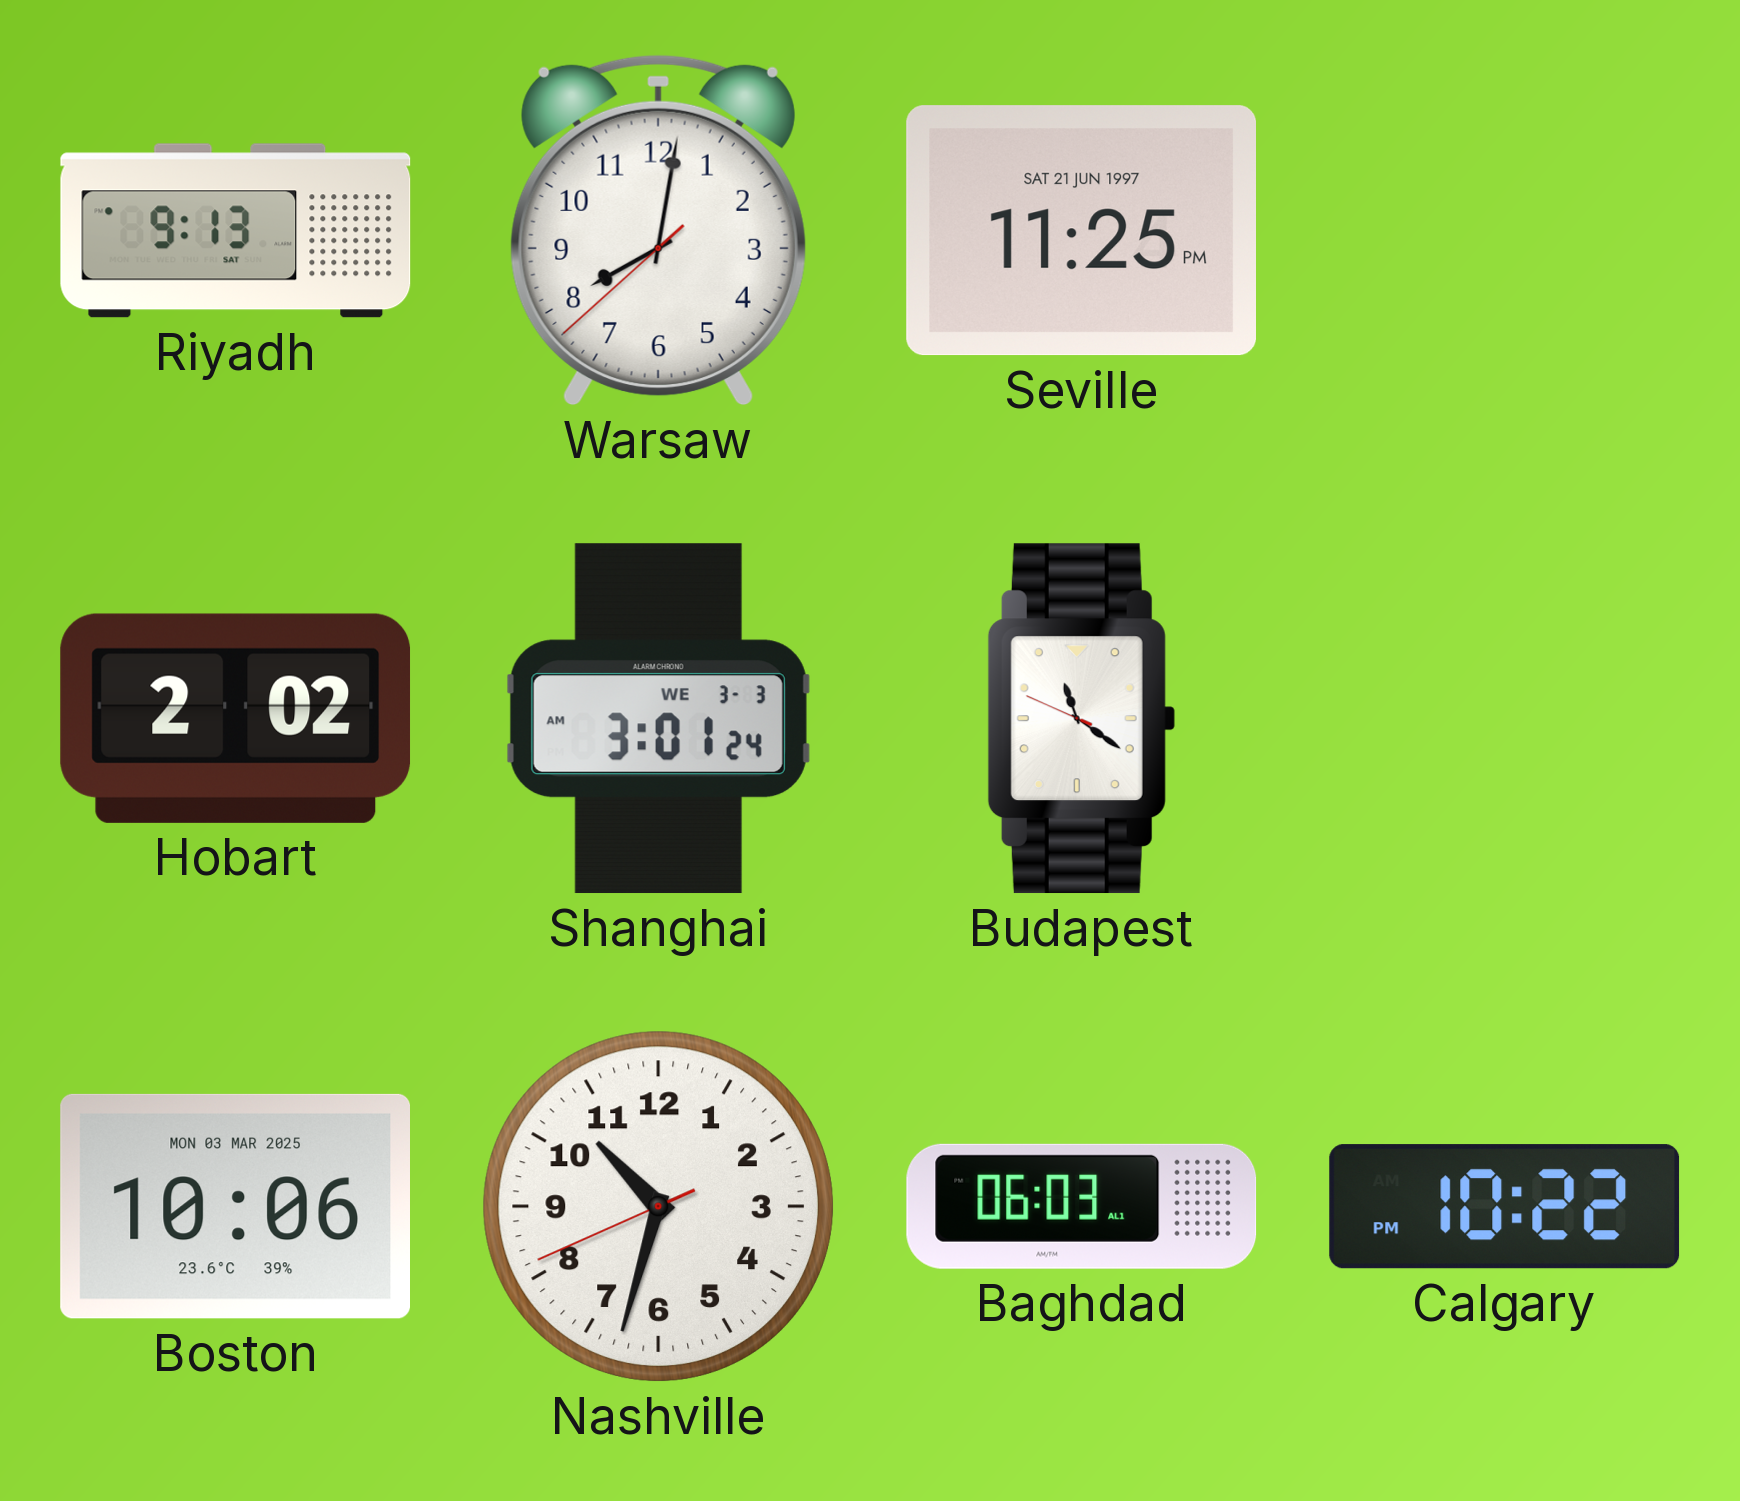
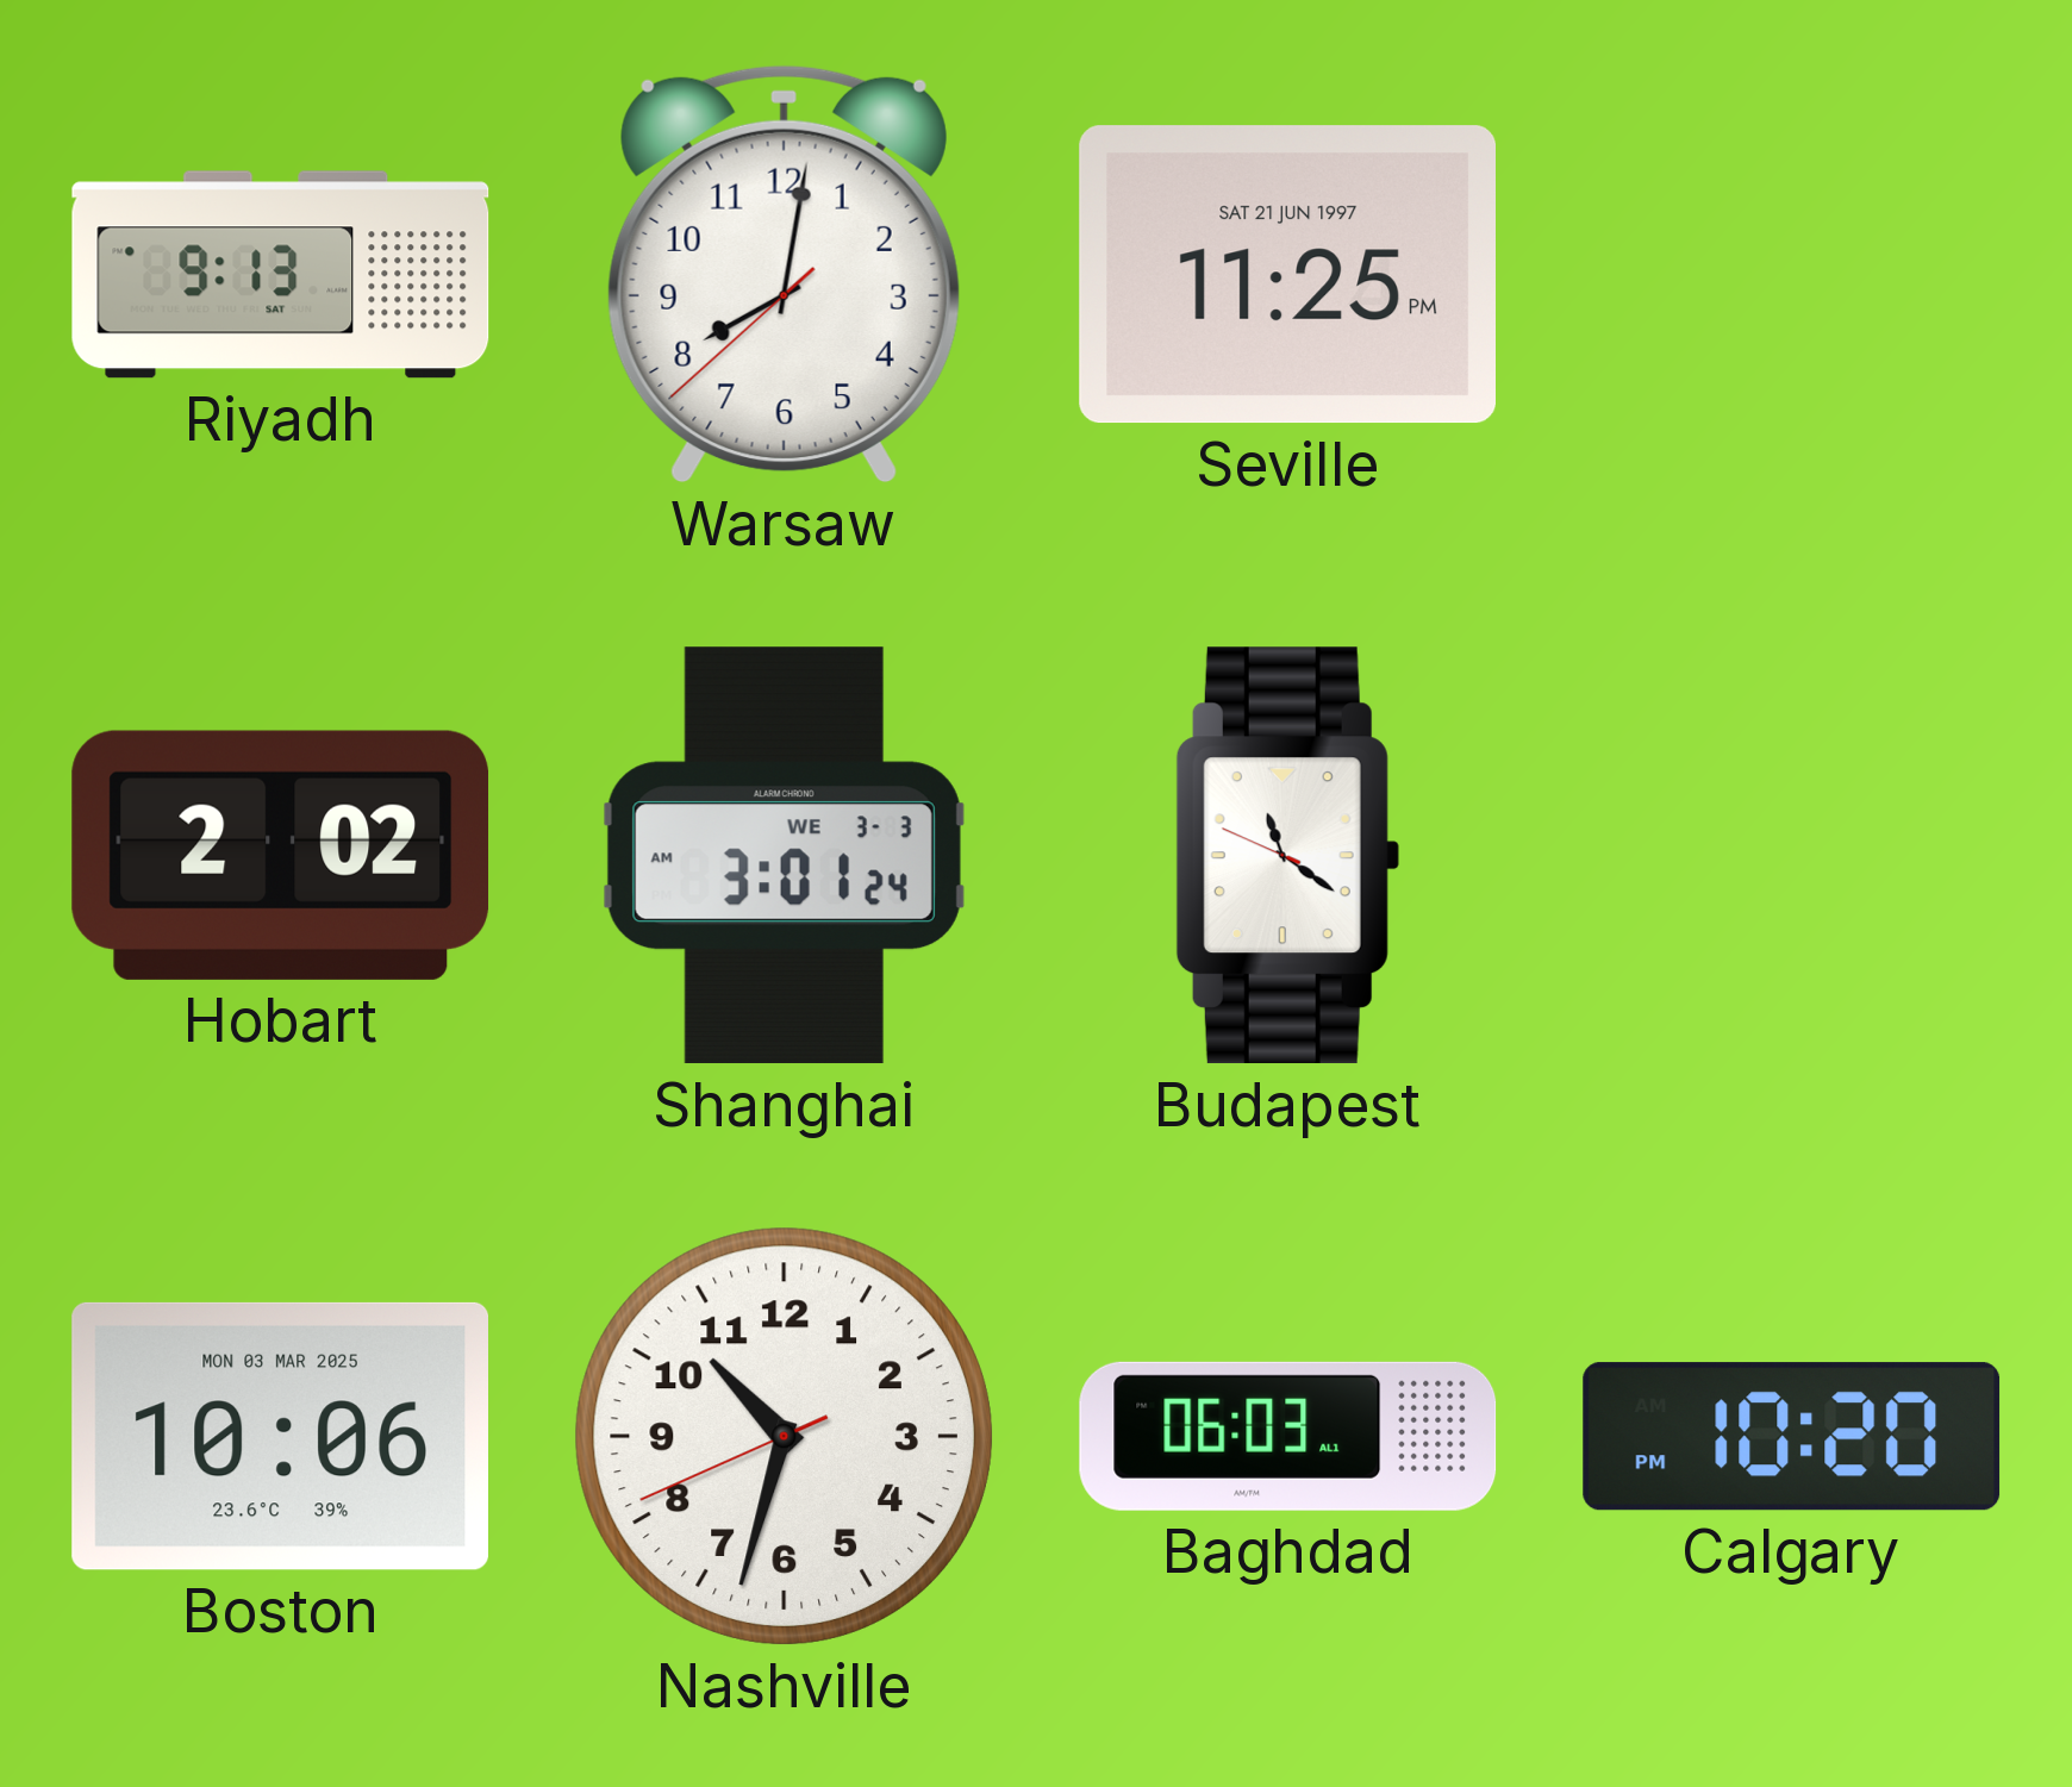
Calgary: 10:22 -> 10:20 (1792, 1437)
